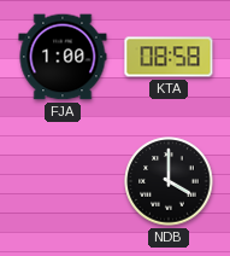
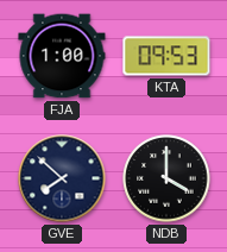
KTA: 08:58 -> 09:53 (166, 56)
GVE: none -> 7:52 (62, 178)
